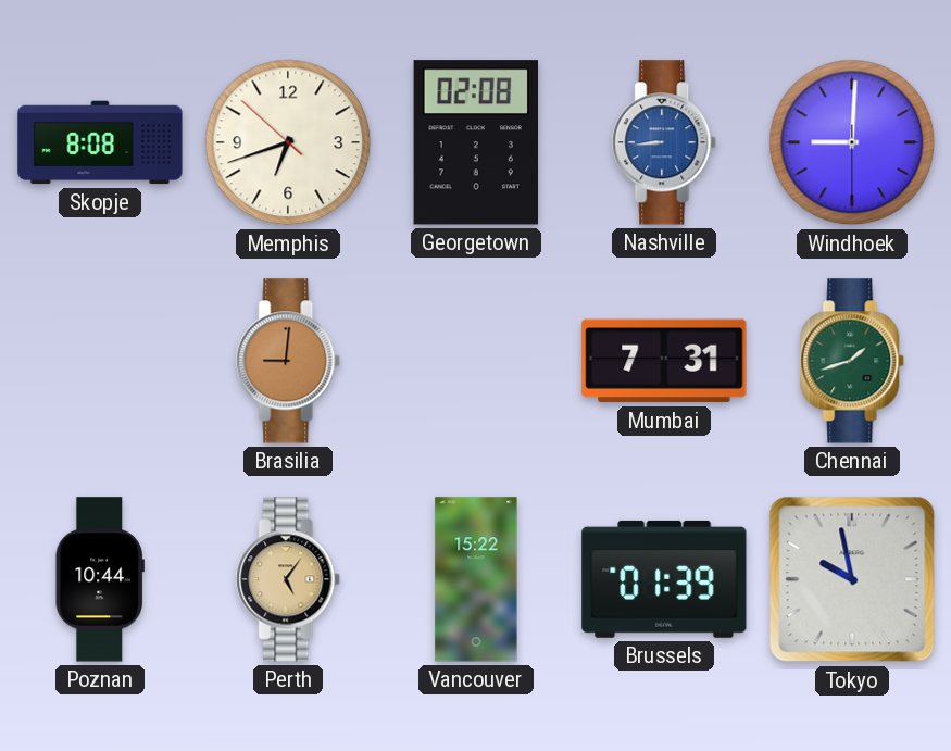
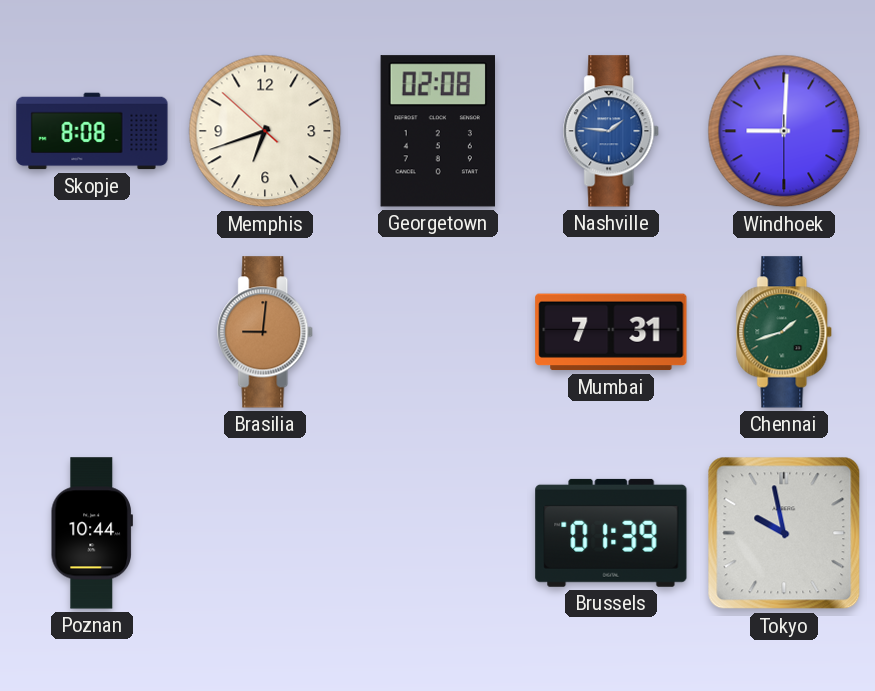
Nashville: 8:44 -> 1:46 (612, 131)
Perth: 5:06 -> none (289, 579)
Vancouver: 15:22 -> none (476, 579)
